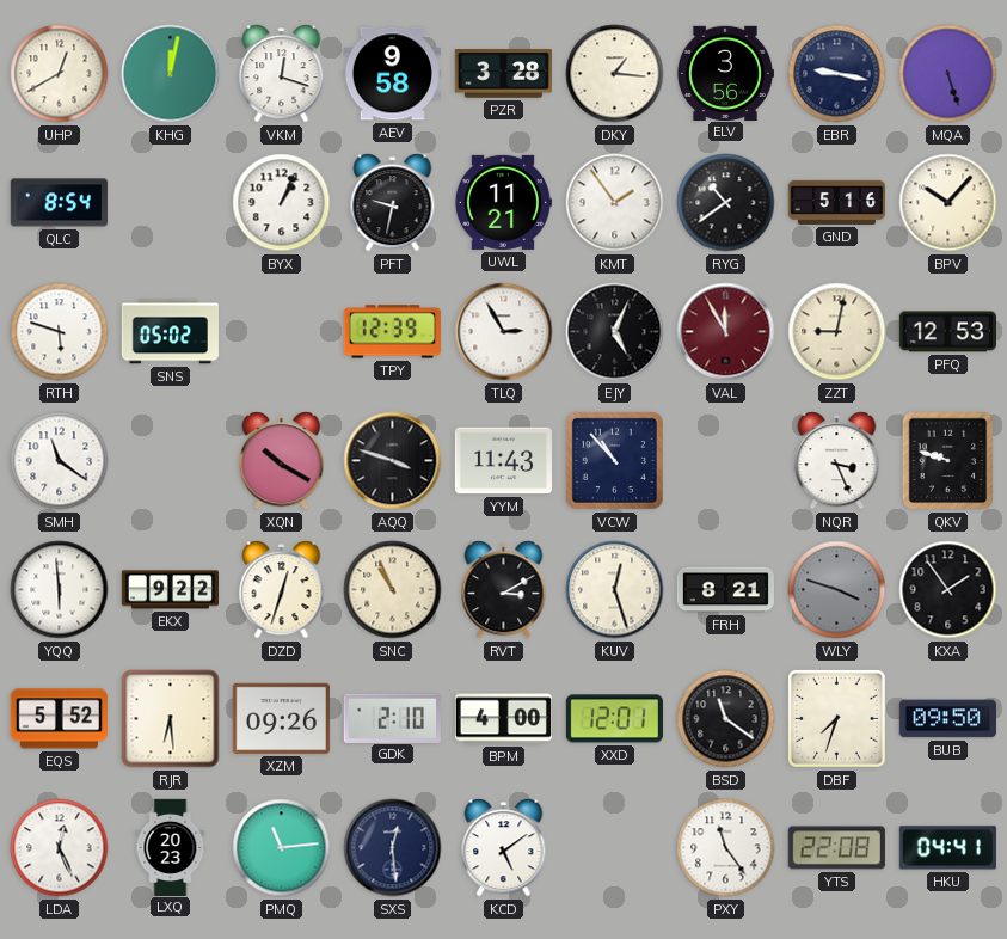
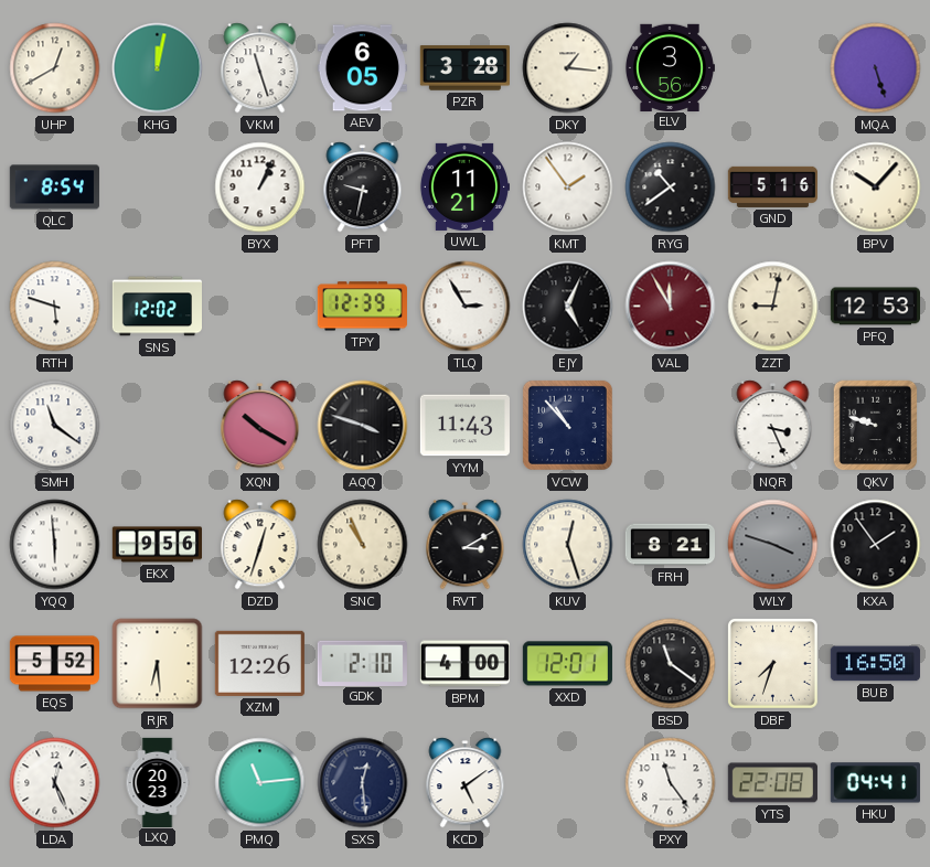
VKM: 12:18 -> 11:27 (260, 68)
AEV: 9:58 -> 6:05 (362, 68)
EBR: 9:17 -> none (837, 74)
SNS: 05:02 -> 12:02 (157, 307)
EKX: 9:22 -> 9:56 (157, 545)
XZM: 09:26 -> 12:26 (259, 663)
BUB: 09:50 -> 16:50 (875, 664)
